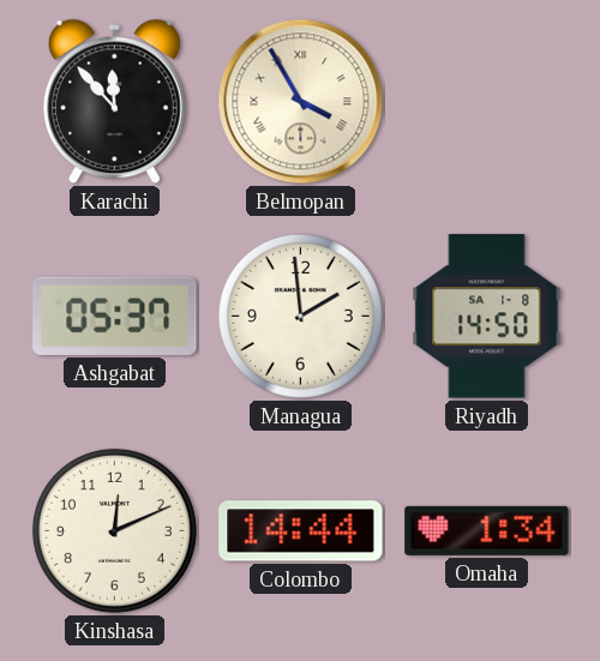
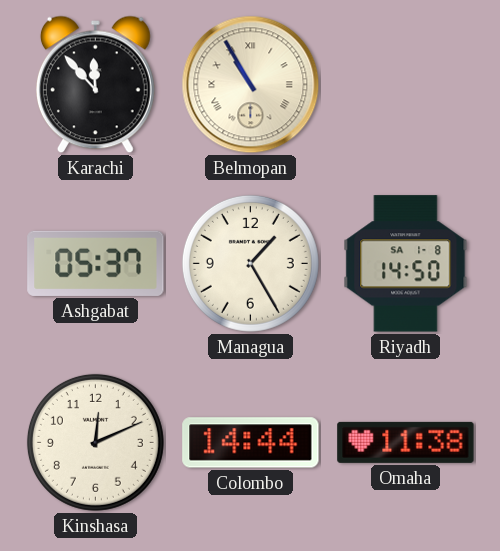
Belmopan: 3:55 -> 10:55 (251, 85)
Managua: 1:59 -> 1:25 (250, 263)
Omaha: 1:34 -> 11:38 (406, 442)
